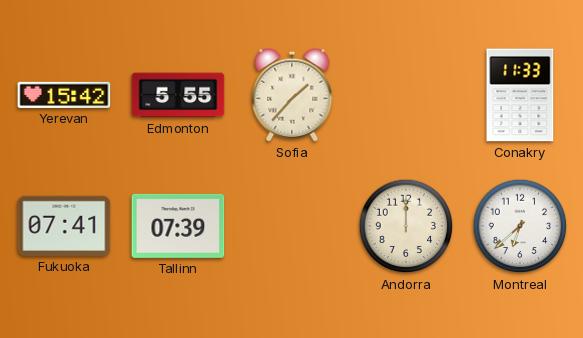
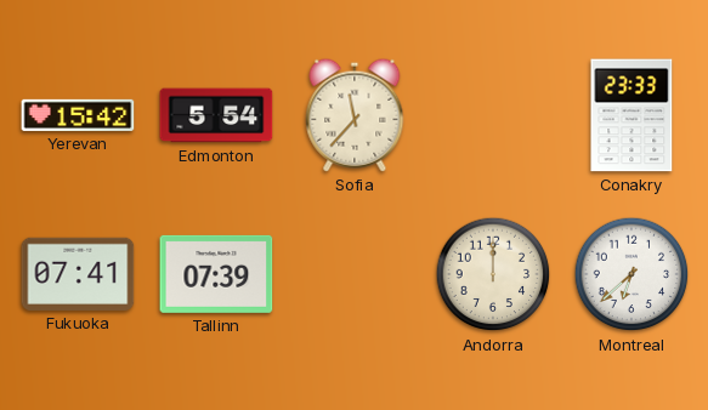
Edmonton: 5:55 -> 5:54 (216, 115)
Sofia: 1:37 -> 11:37 (355, 115)
Conakry: 11:33 -> 23:33 (631, 115)
